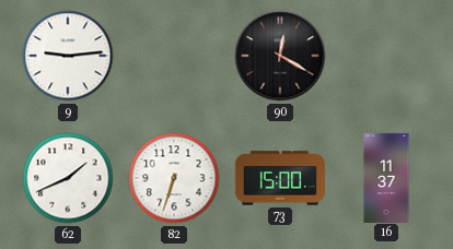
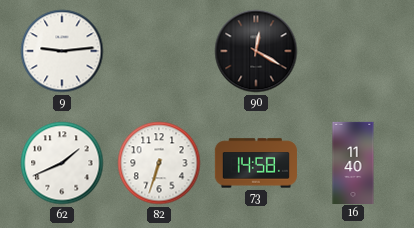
73: 15:00 -> 14:58 (256, 163)
16: 11:37 -> 11:40 (353, 162)
